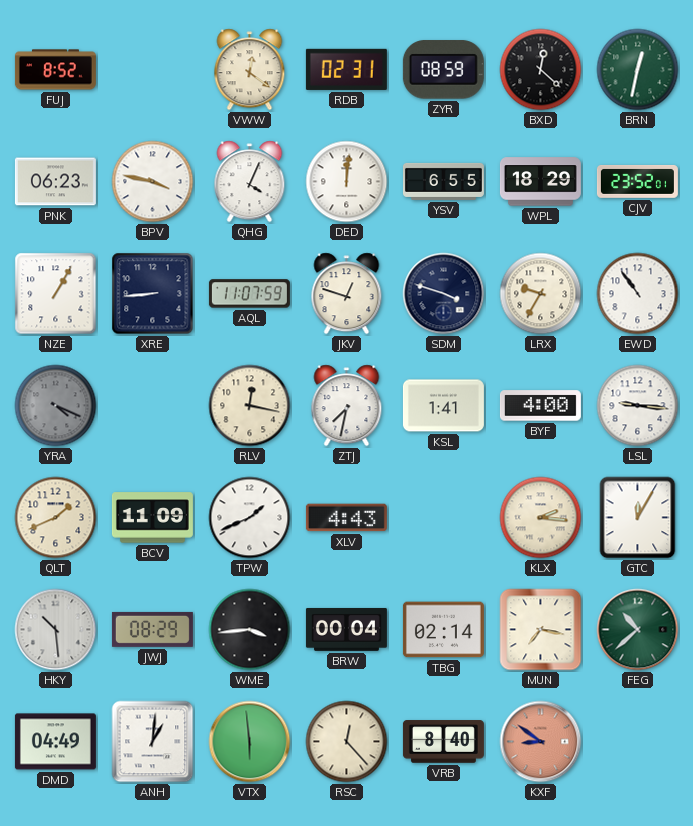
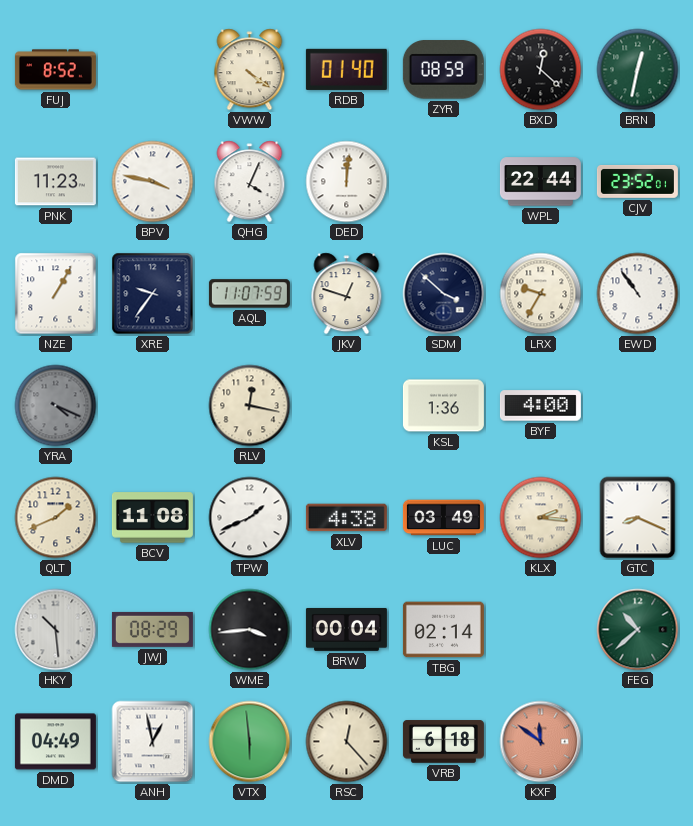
VWW: 12:21 -> 4:21 (250, 70)
RDB: 02:31 -> 01:40 (346, 69)
PNK: 06:23 -> 11:23 (55, 182)
YSV: 6:55 -> none (443, 181)
WPL: 18:29 -> 22:44 (540, 182)
XRE: 8:44 -> 9:36 (153, 294)
SDM: 3:48 -> 3:52 (444, 294)
ZTJ: 7:32 -> none (347, 406)
KSL: 1:41 -> 1:36 (443, 406)
LSL: 9:16 -> none (638, 406)
BCV: 11:09 -> 11:08 (152, 518)
XLV: 4:43 -> 4:38 (346, 518)
LUC: none -> 03:49 (443, 518)
GTC: 12:05 -> 8:19 (638, 518)
MUN: 7:17 -> none (541, 630)
ANH: 1:01 -> 12:58 (153, 742)
VRB: 8:40 -> 6:18 (443, 742)
KXF: 8:51 -> 11:51 (541, 742)
